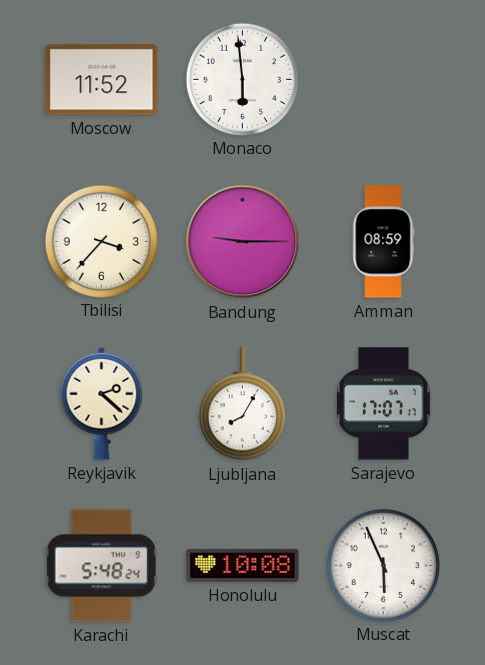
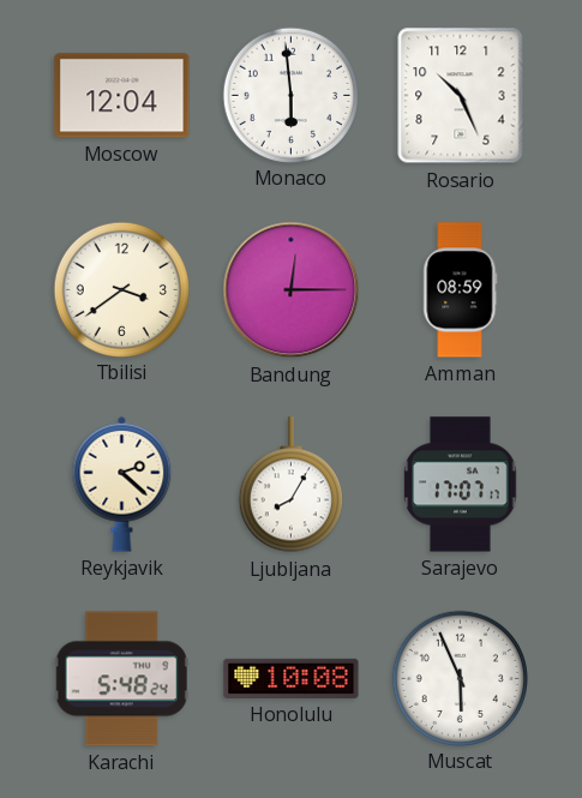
Moscow: 11:52 -> 12:04 (122, 96)
Rosario: none -> 10:26 (461, 96)
Tbilisi: 3:37 -> 3:39 (121, 289)
Bandung: 9:15 -> 12:15 (292, 290)
